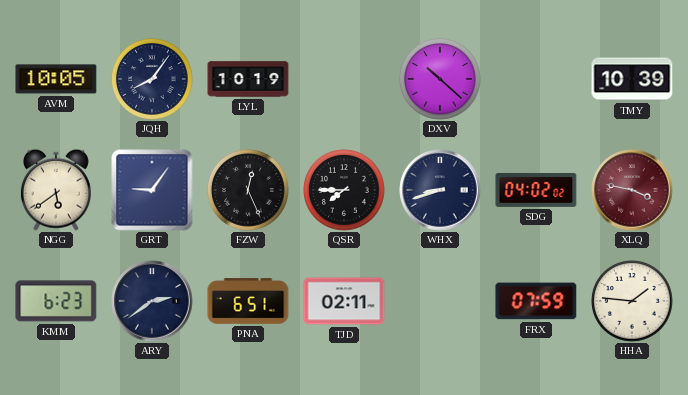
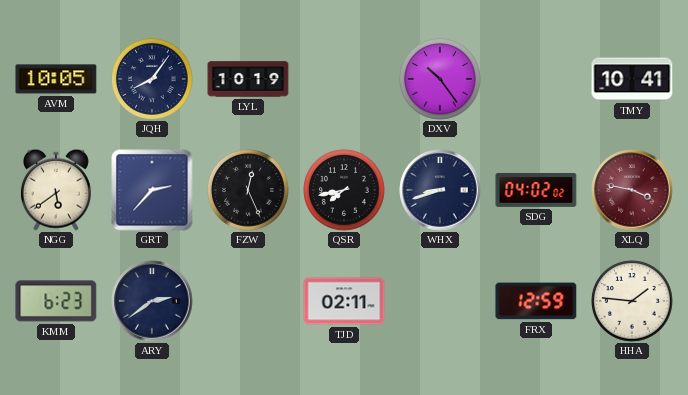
DXV: 10:22 -> 10:24 (441, 80)
TMY: 10:39 -> 10:41 (632, 79)
GRT: 9:06 -> 2:37 (152, 190)
QSR: 7:45 -> 7:43 (345, 191)
PNA: 6:51 -> none (248, 301)
FRX: 07:59 -> 12:59 (536, 301)
